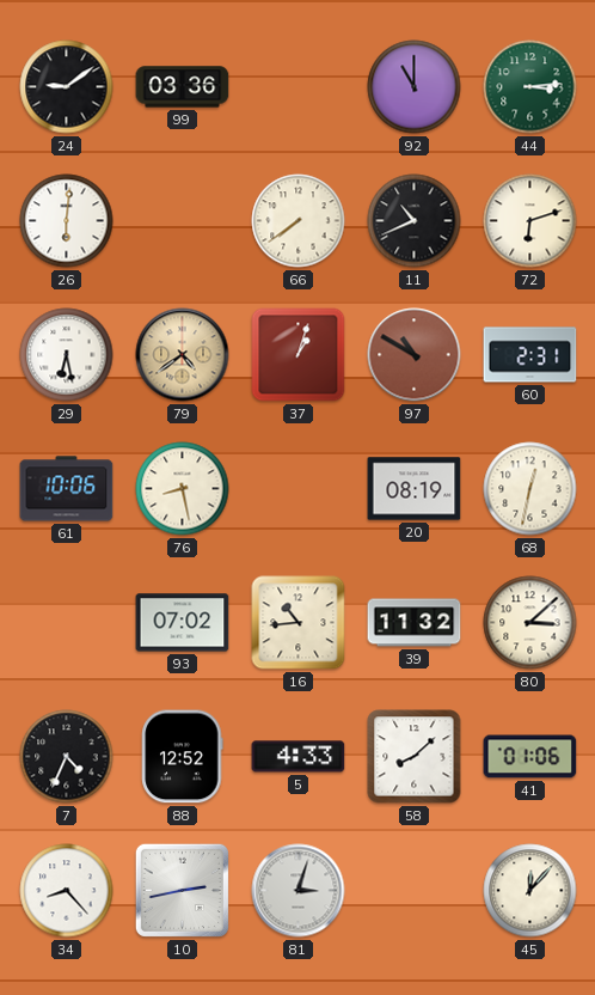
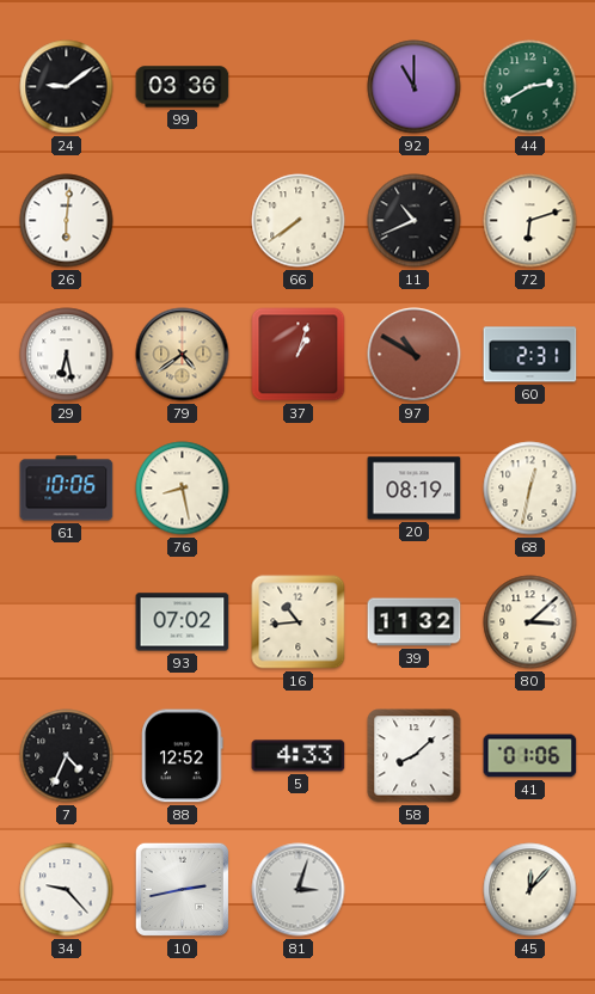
44: 3:14 -> 2:40 (530, 87)
34: 8:23 -> 9:23 (67, 890)
